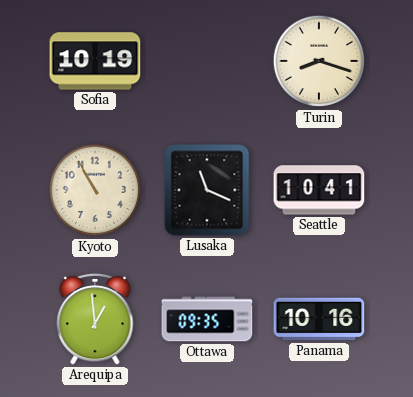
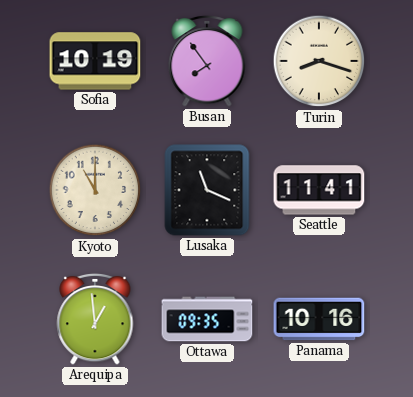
Busan: none -> 7:54 (207, 61)
Kyoto: 10:55 -> 11:00 (95, 190)
Seattle: 10:41 -> 11:41 (319, 190)
